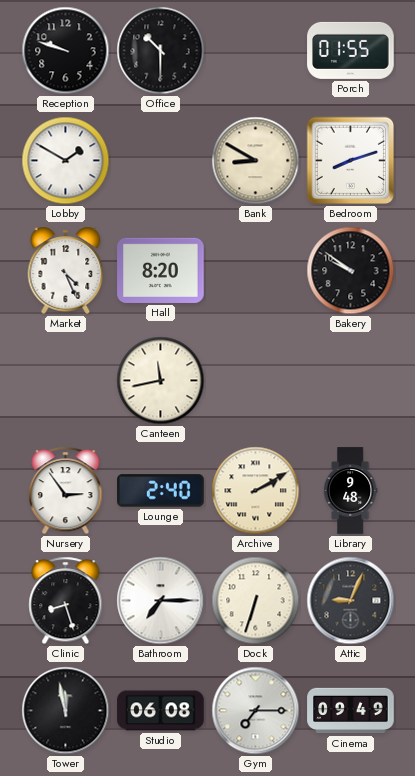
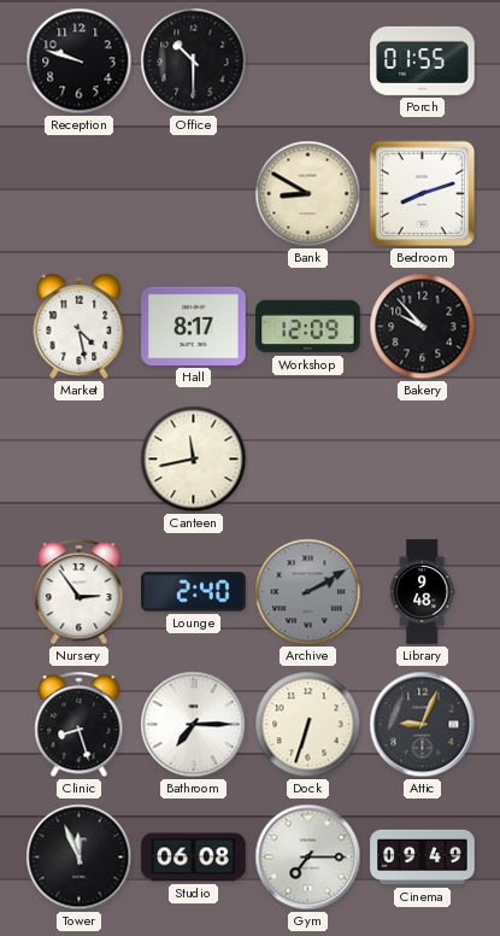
Lobby: 1:50 -> none (66, 161)
Market: 4:26 -> 4:28 (80, 326)
Hall: 8:20 -> 8:17 (194, 326)
Workshop: none -> 12:09 (308, 327)
Bakery: 9:51 -> 9:53 (423, 327)
Archive dial: cream -> grey (308, 592)
Tower: 11:58 -> 11:56 (80, 858)
